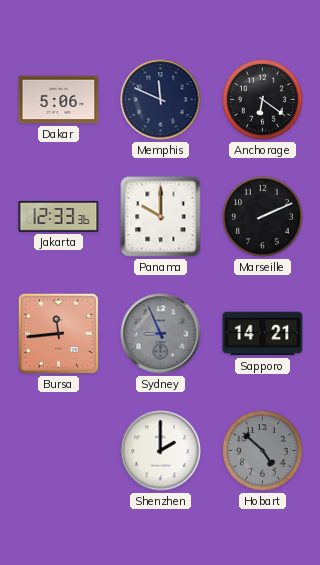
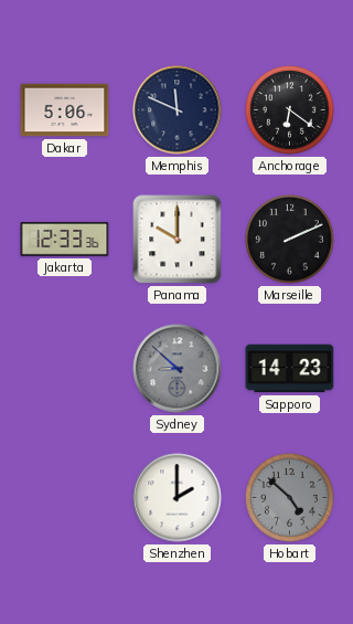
Bursa: 11:44 -> none (58, 333)
Sydney: 8:56 -> 8:52 (178, 369)
Sapporo: 14:21 -> 14:23 (290, 369)
